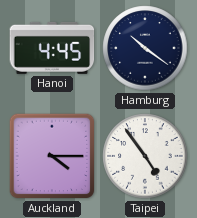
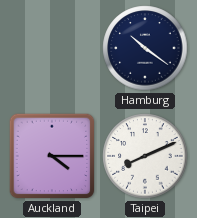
Hanoi: 4:45 -> none (52, 48)
Taipei: 4:54 -> 8:11 (145, 156)
